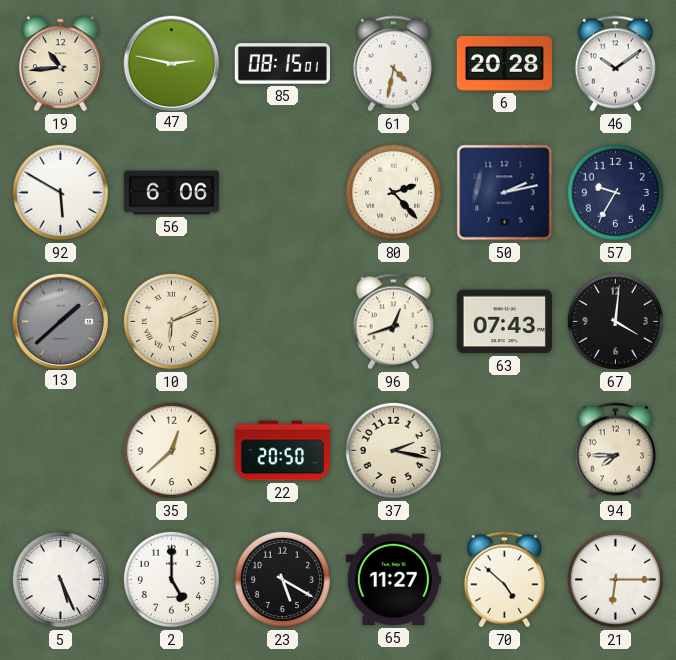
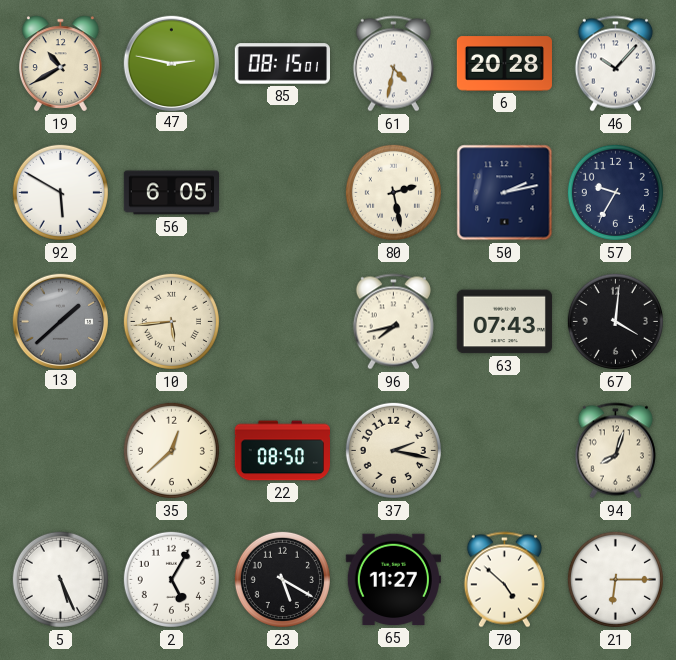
19: 10:44 -> 10:40 (61, 64)
46: 10:09 -> 10:07 (615, 64)
56: 6:06 -> 6:05 (171, 193)
80: 2:23 -> 2:28 (393, 192)
10: 6:11 -> 5:44 (171, 321)
96: 12:42 -> 7:43 (393, 322)
22: 20:50 -> 08:50 (282, 451)
94: 7:45 -> 8:03 (615, 451)
2: 5:00 -> 5:05 (171, 579)
